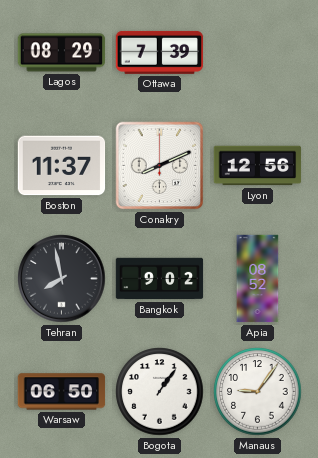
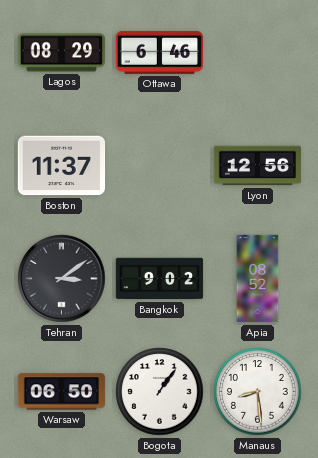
Ottawa: 7:39 -> 6:46 (160, 52)
Conakry: 8:11 -> none (160, 166)
Tehran: 7:58 -> 3:09 (62, 279)
Manaus: 9:06 -> 8:29 (258, 392)
